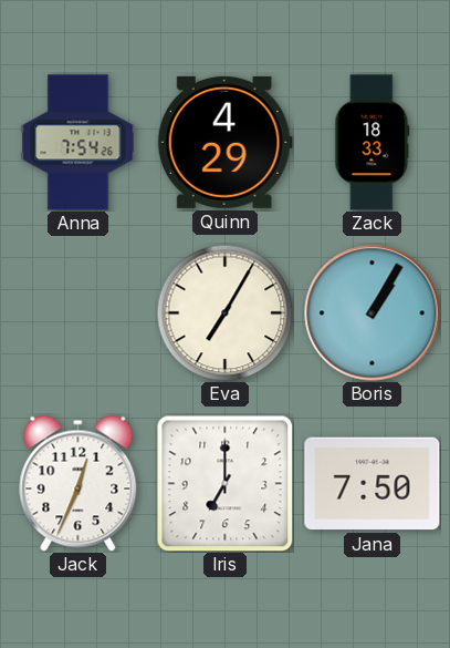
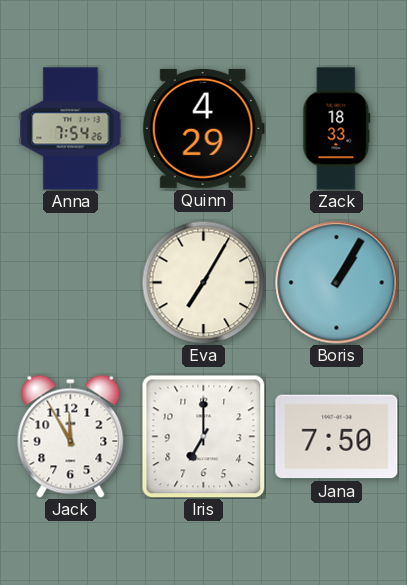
Jack: 12:34 -> 11:55 (71, 436)
